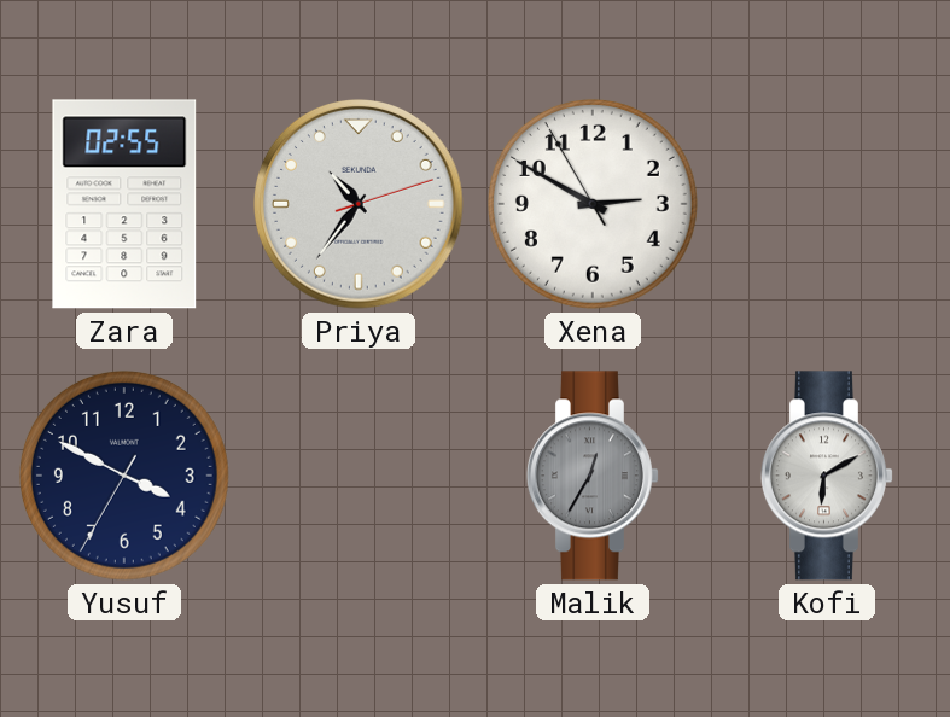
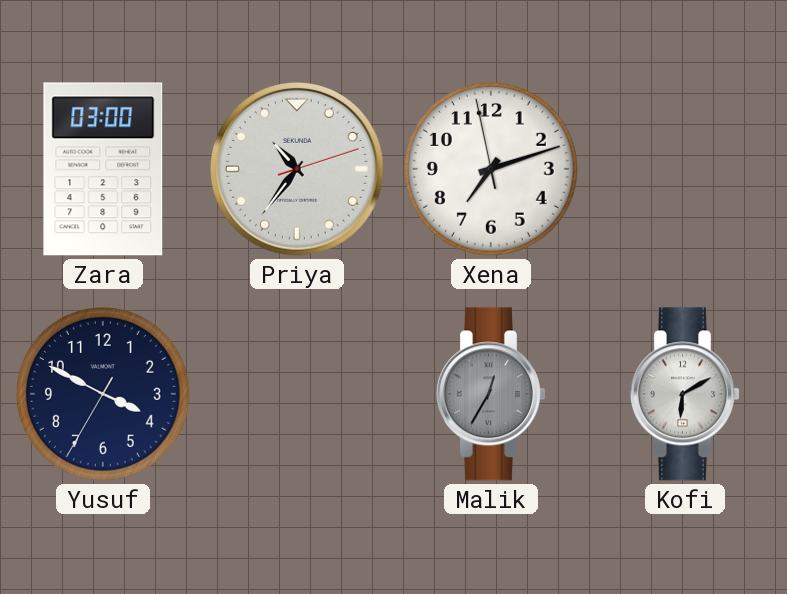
Zara: 02:55 -> 03:00 (103, 169)
Xena: 2:49 -> 7:11 (491, 169)
